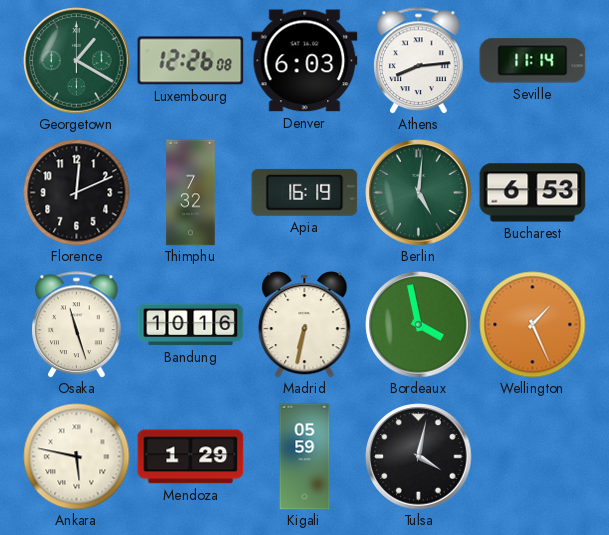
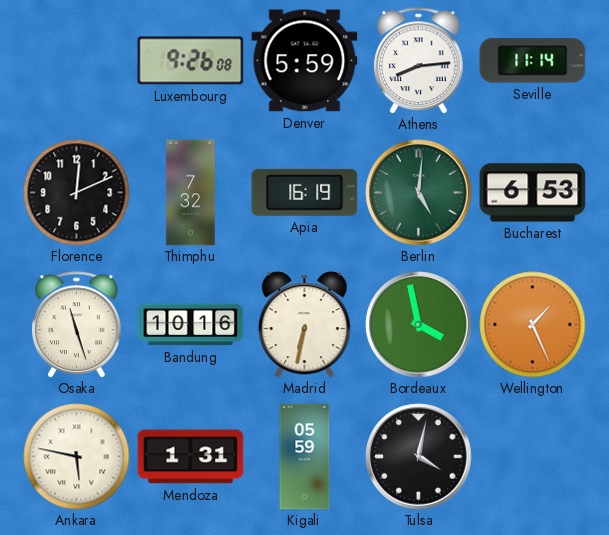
Georgetown: 1:20 -> none (77, 61)
Luxembourg: 12:26 -> 9:26 (191, 61)
Denver: 6:03 -> 5:59 (305, 61)
Mendoza: 1:29 -> 1:31 (191, 457)
